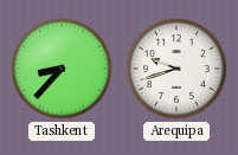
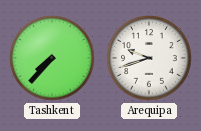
Tashkent: 8:37 -> 7:37 (52, 58)
